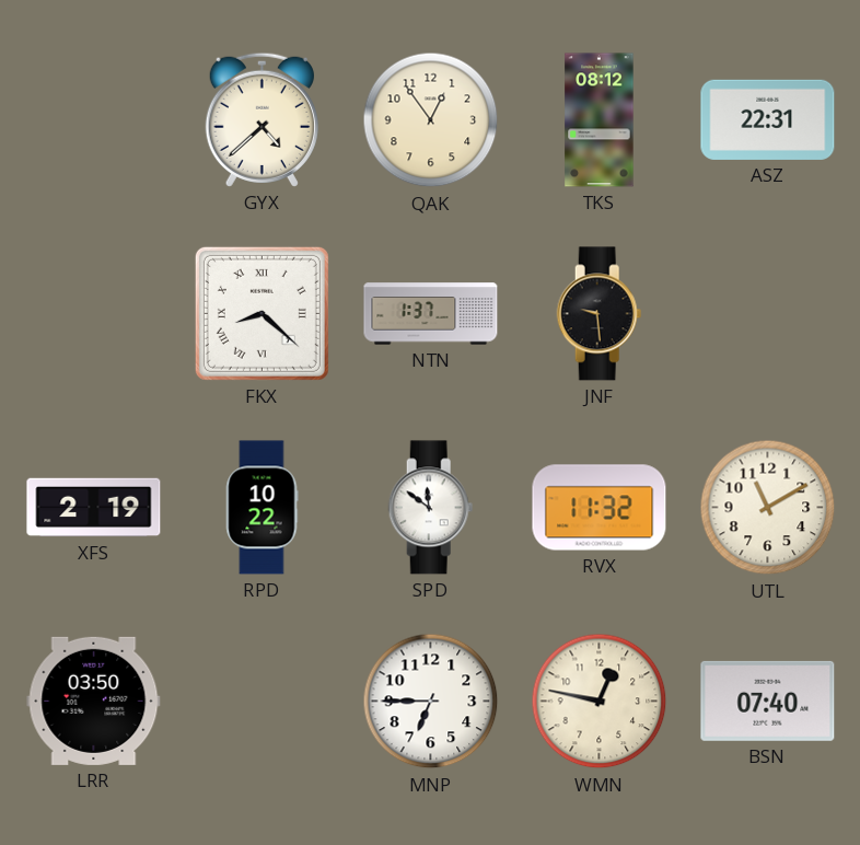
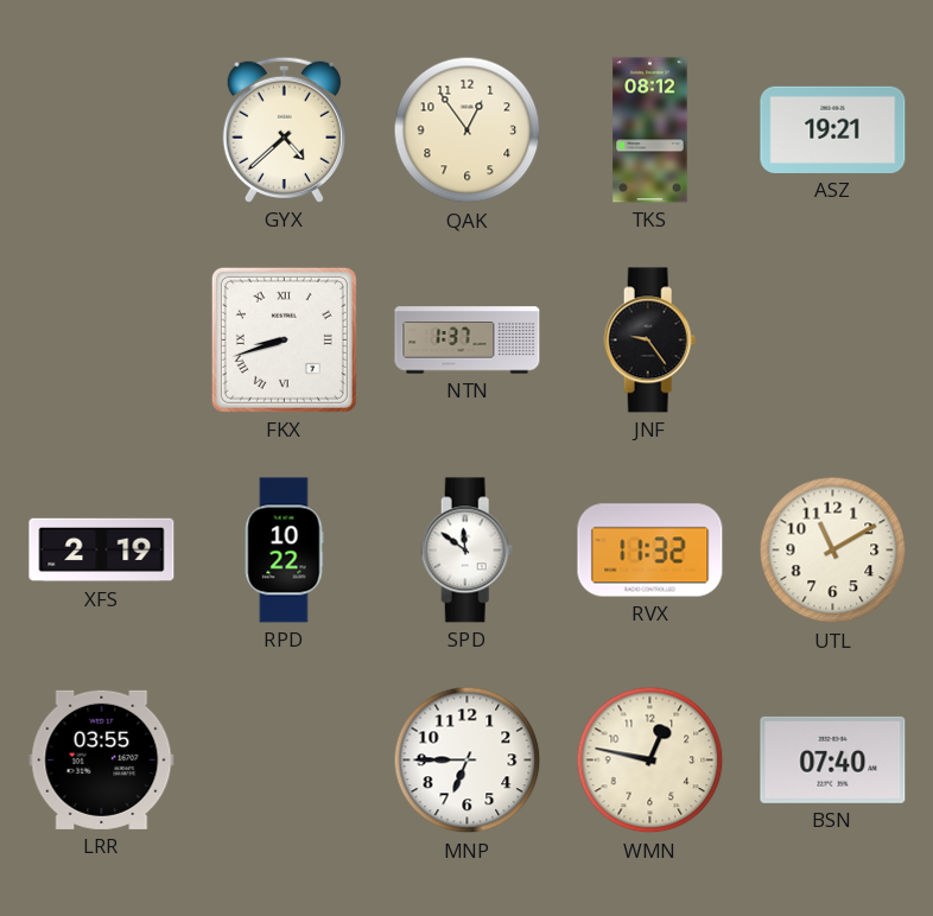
ASZ: 22:31 -> 19:21 (833, 129)
FKX: 8:22 -> 8:42 (284, 339)
JNF: 9:29 -> 9:24 (650, 341)
LRR: 03:50 -> 03:55 (102, 759)
